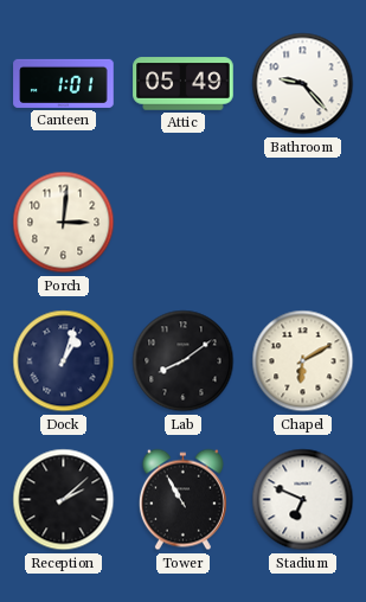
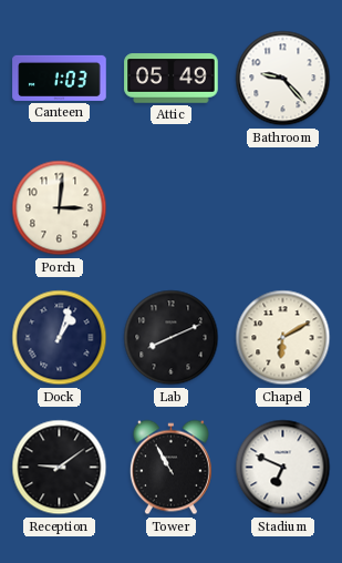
Canteen: 1:01 -> 1:03 (60, 78)
Lab: 8:09 -> 8:11 (172, 338)
Reception: 2:08 -> 9:09 (60, 468)
